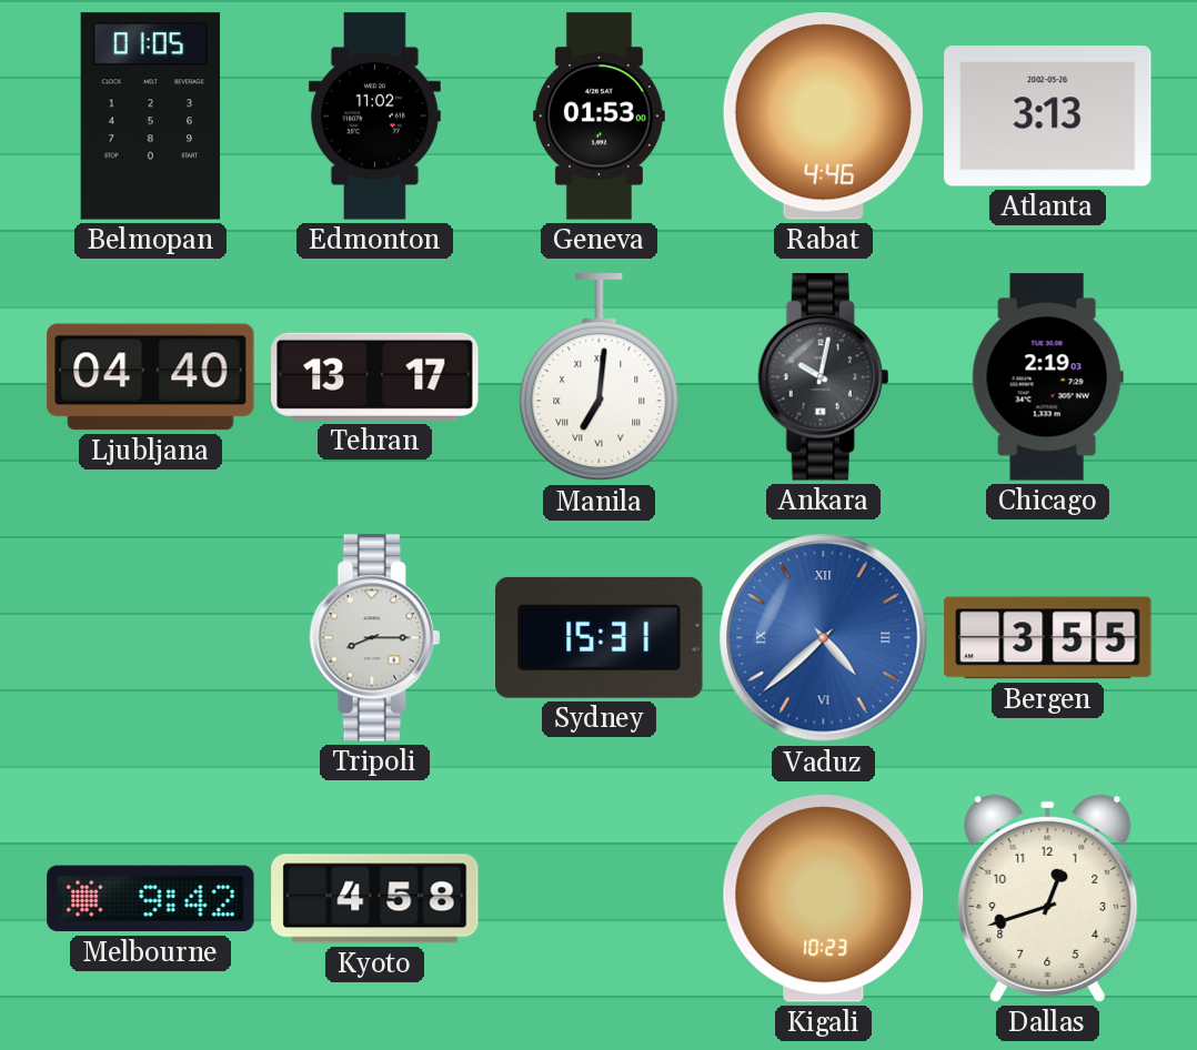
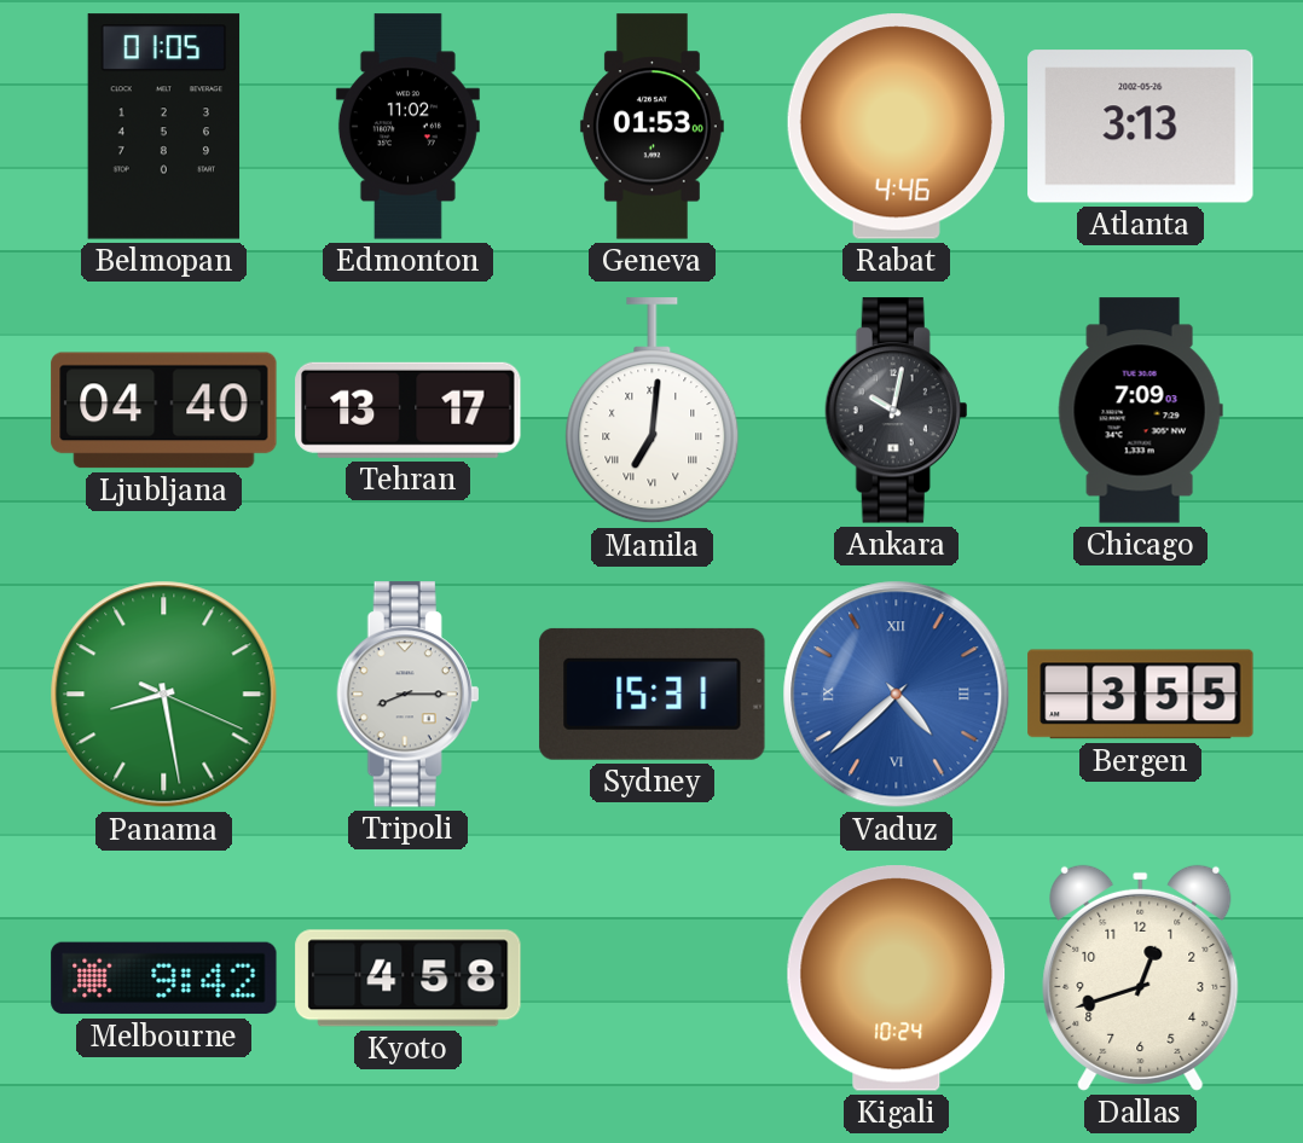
Chicago: 2:19 -> 7:09 (1140, 411)
Panama: none -> 8:28 (164, 695)
Kigali: 10:23 -> 10:24 (897, 979)
